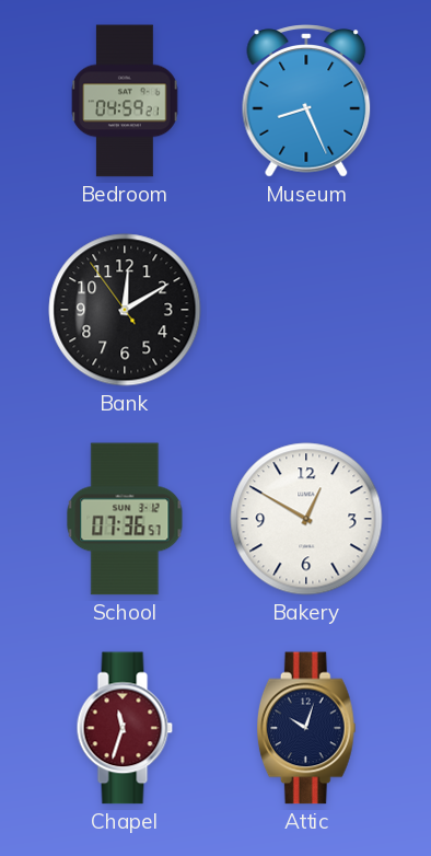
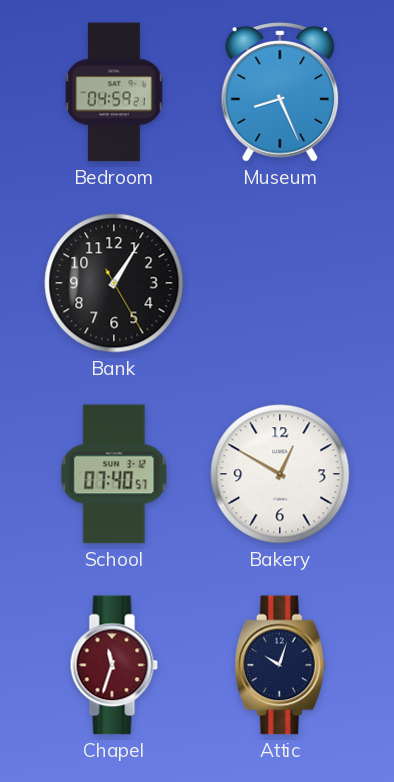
Bank: 12:09 -> 1:05 (114, 283)
School: 07:36 -> 07:40 (114, 474)
